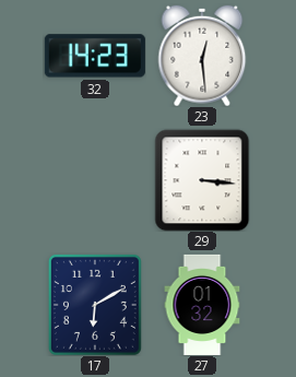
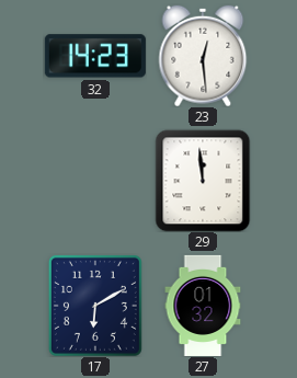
29: 3:16 -> 11:59 (203, 181)
